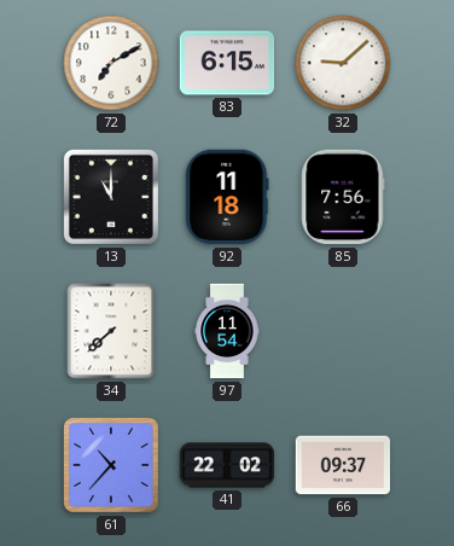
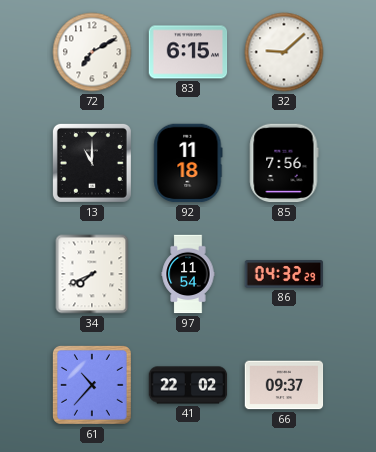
34: 7:38 -> 7:41 (92, 274)
86: none -> 04:32 (284, 274)
